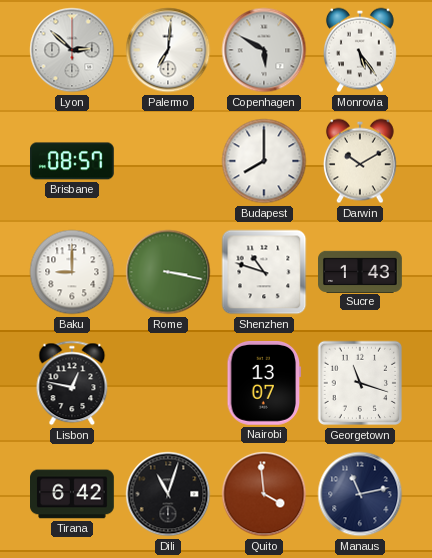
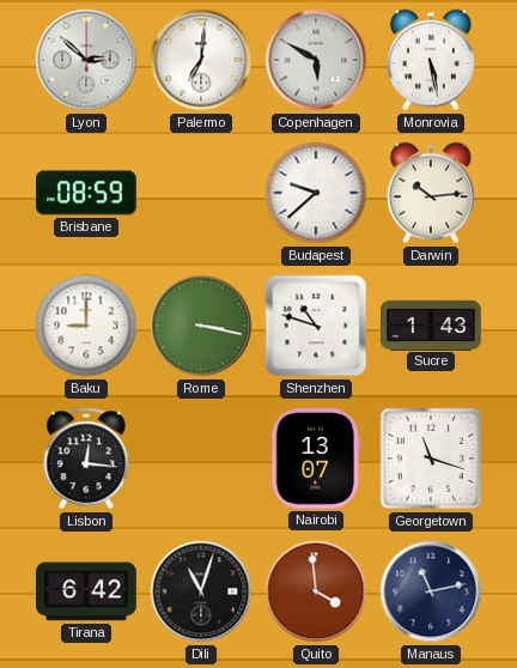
Monrovia: 5:24 -> 5:28 (431, 60)
Brisbane: 08:57 -> 08:59 (87, 193)
Budapest: 8:00 -> 9:38 (316, 193)
Darwin: 10:10 -> 10:14 (431, 193)
Lisbon: 12:47 -> 12:16 (86, 459)
